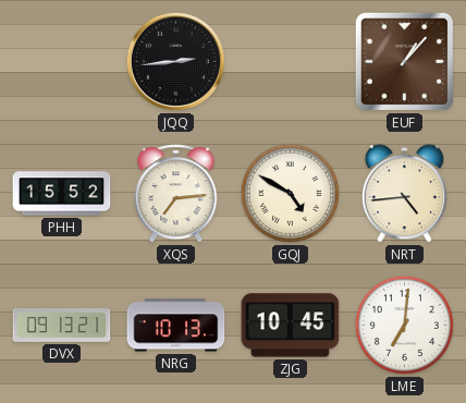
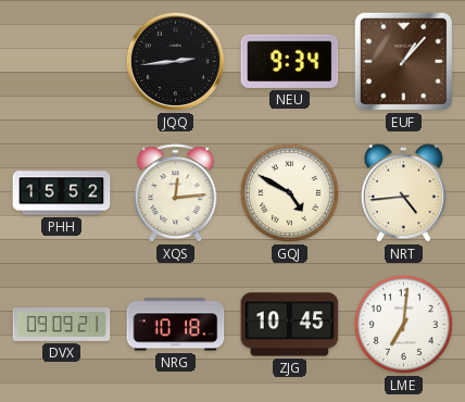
NEU: none -> 9:34 (290, 61)
XQS: 7:14 -> 12:14 (176, 193)
DVX: 09:13 -> 09:09 (62, 325)
NRG: 10:13 -> 10:18 (176, 325)
